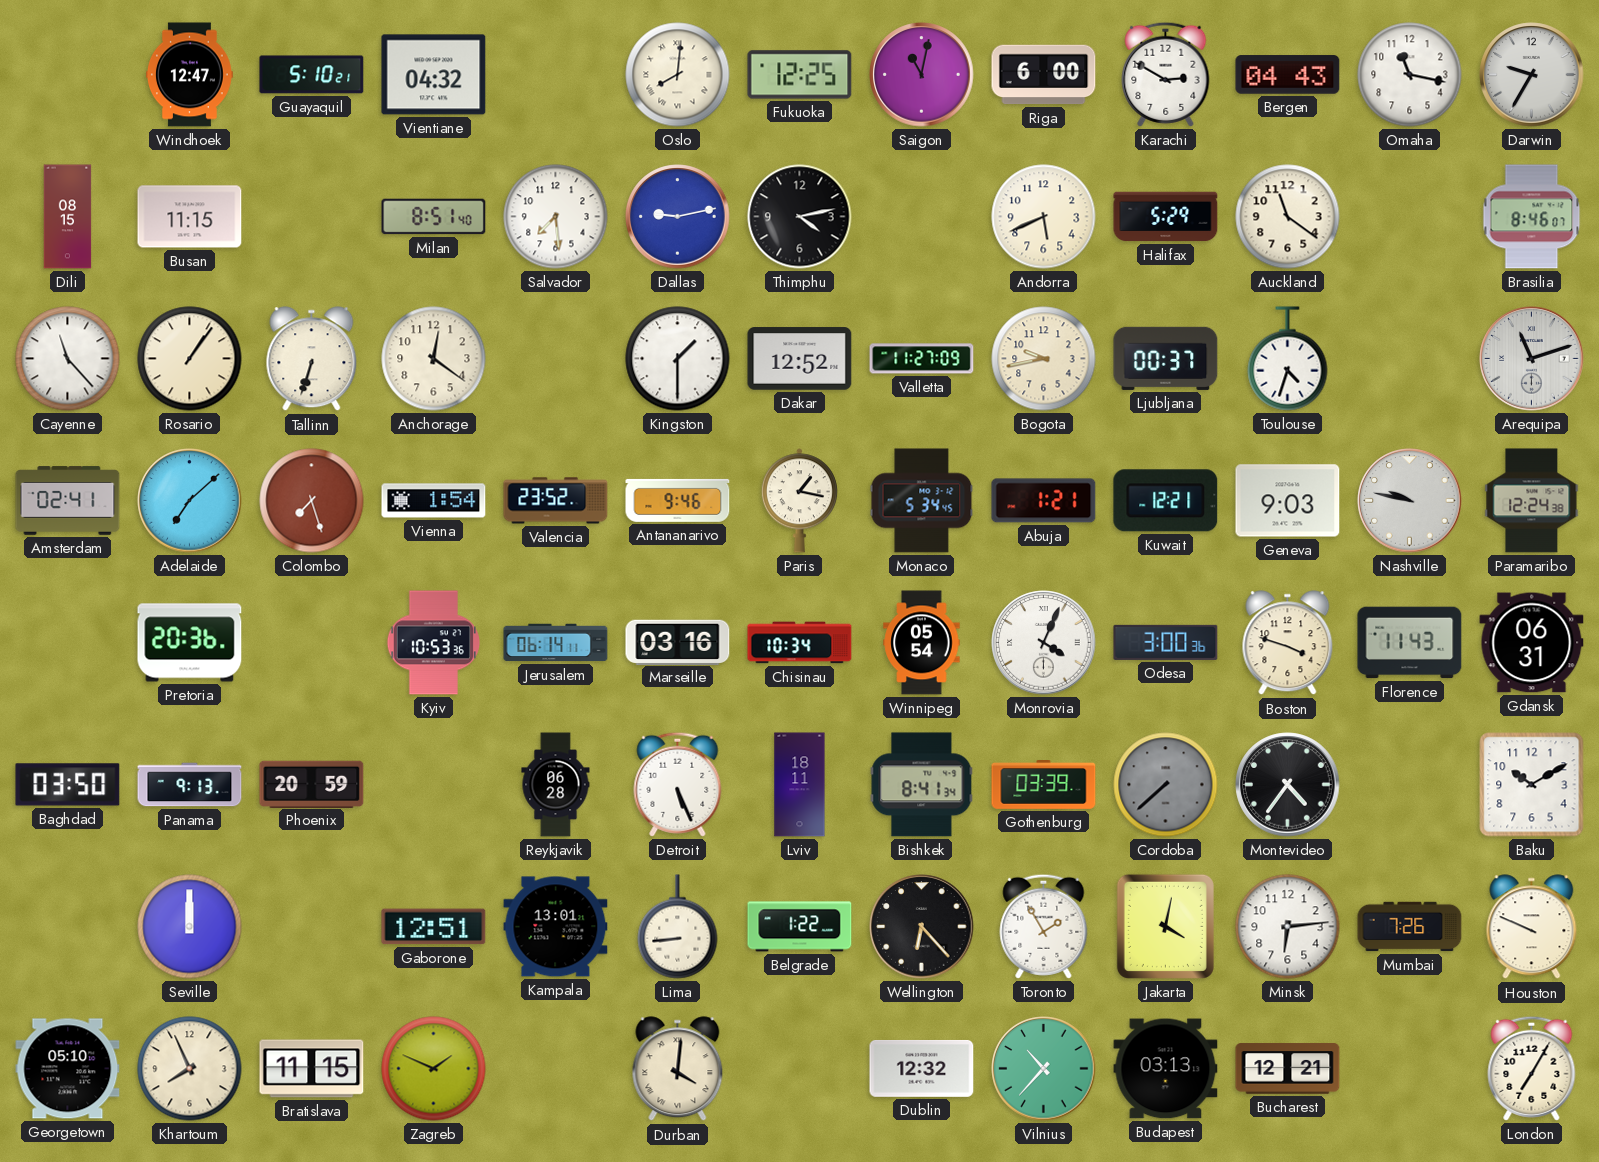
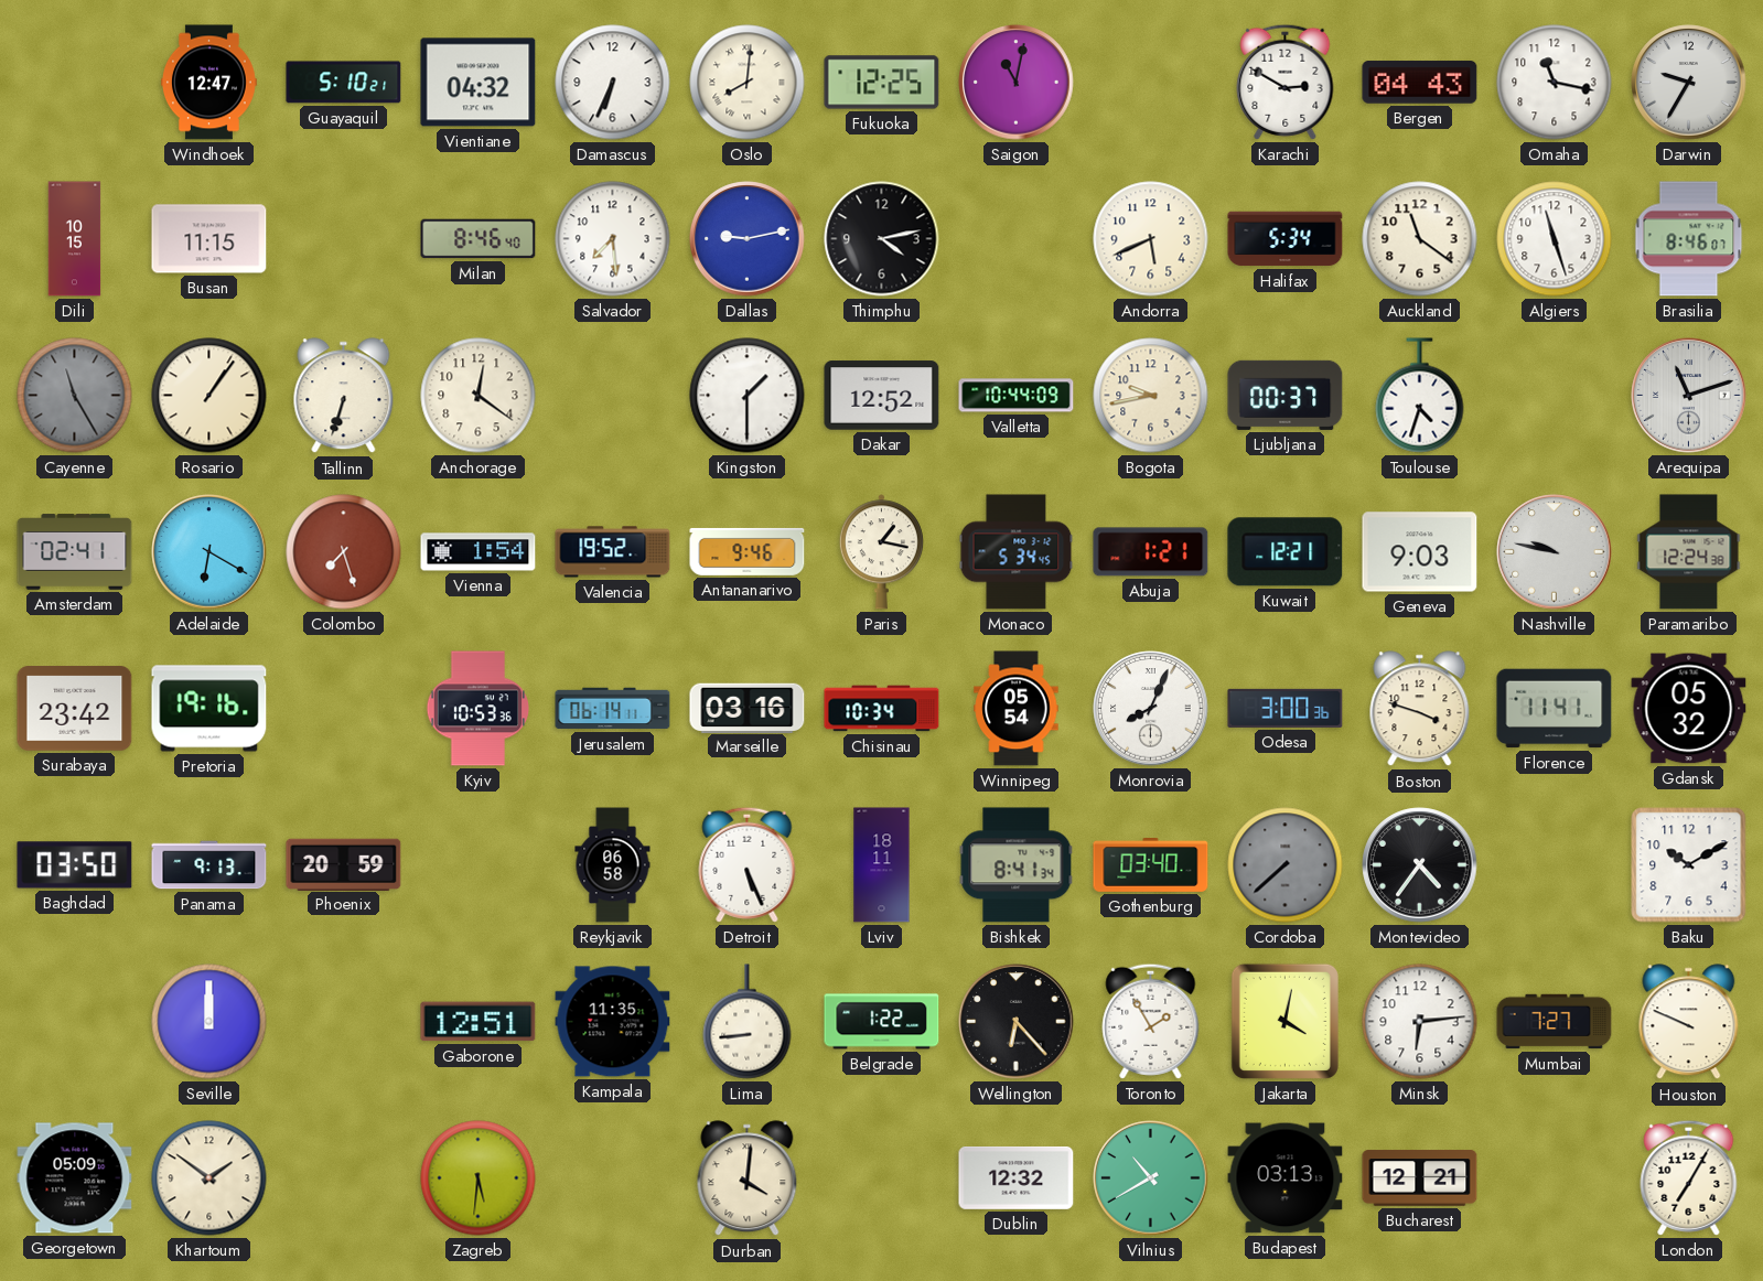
Damascus: none -> 6:34 (613, 83)
Riga: 6:00 -> none (1044, 75)
Dili: 08:15 -> 10:15 (75, 239)
Milan: 8:51 -> 8:46 (479, 239)
Halifax: 5:29 -> 5:34 (1286, 239)
Algiers: none -> 11:27 (1555, 239)
Cayenne: 11:23 -> 11:25 (75, 396)
Cayenne dial: white -> grey (75, 396)
Valletta: 11:27 -> 10:44 (1017, 396)
Adelaide: 7:08 -> 6:20 (209, 552)
Valencia: 23:52 -> 19:52 (613, 552)
Surabaya: none -> 23:42 (75, 709)
Pretoria: 20:36 -> 19:16 (209, 709)
Monrovia: 4:04 -> 8:04 (1151, 709)
Florence: 11:43 -> 11:41 (1555, 709)
Gdansk: 06:31 -> 05:32 (1689, 709)
Reykjavik: 06:28 -> 06:58 (613, 865)
Gothenburg: 03:39 -> 03:40 (1151, 865)
Kampala: 13:01 -> 11:35 (613, 1022)
Mumbai: 7:26 -> 7:27 (1555, 1022)
Georgetown: 05:10 -> 05:09 (75, 1178)
Khartoum: 7:56 -> 1:51 (209, 1178)
Bratislava: 11:15 -> none (312, 1069)
Zagreb: 1:49 -> 5:31 (479, 1178)
Vilnius: 10:37 -> 10:40 (1151, 1178)
